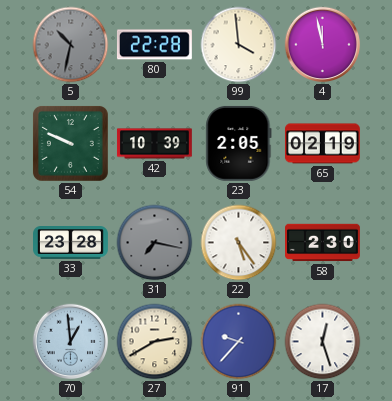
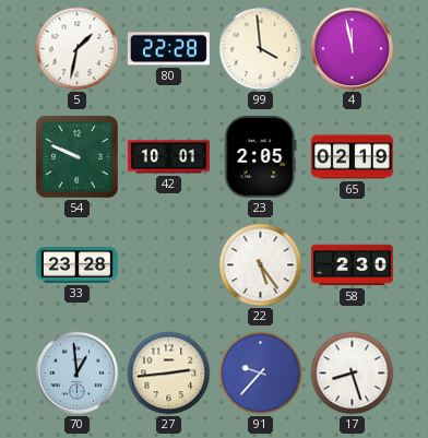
5: 10:32 -> 1:32 (78, 49)
5 dial: grey -> white (78, 49)
42: 10:39 -> 10:01 (169, 157)
31: 7:17 -> none (155, 243)
27: 2:40 -> 2:44 (169, 374)
17: 12:27 -> 8:27 (353, 374)
